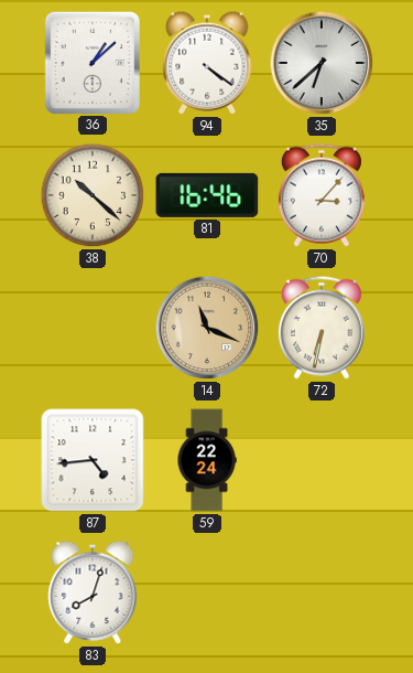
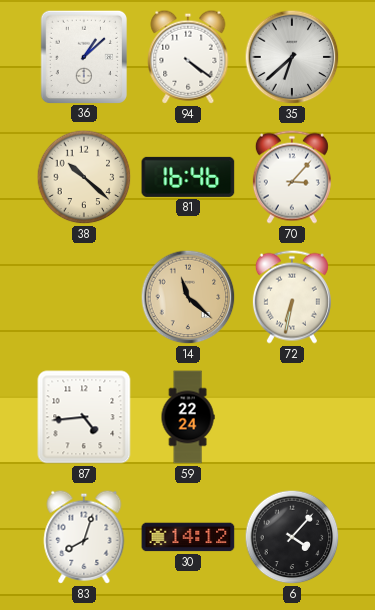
14: 11:19 -> 11:22 (188, 297)
30: none -> 14:12 (188, 537)
6: none -> 4:07 (292, 537)
